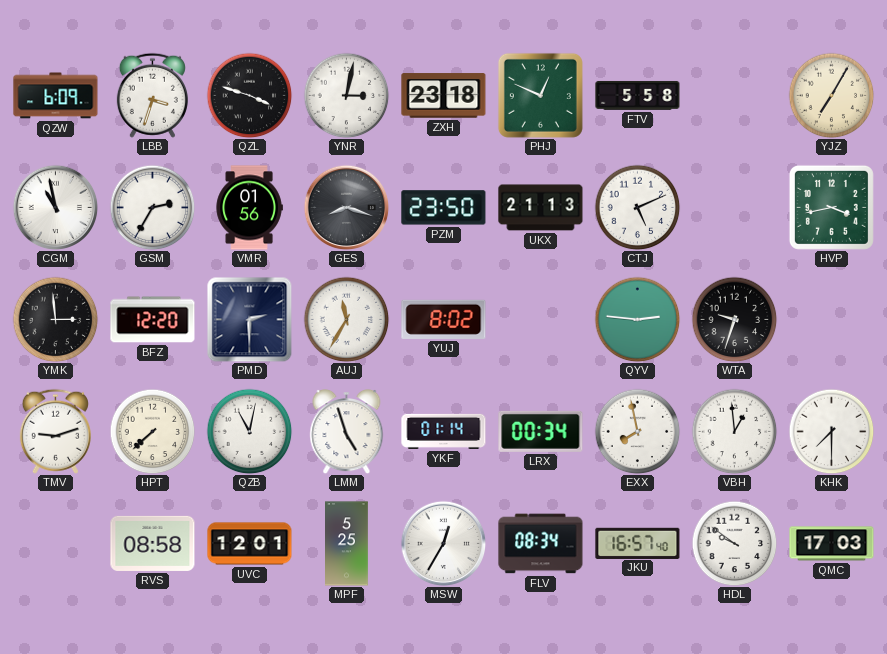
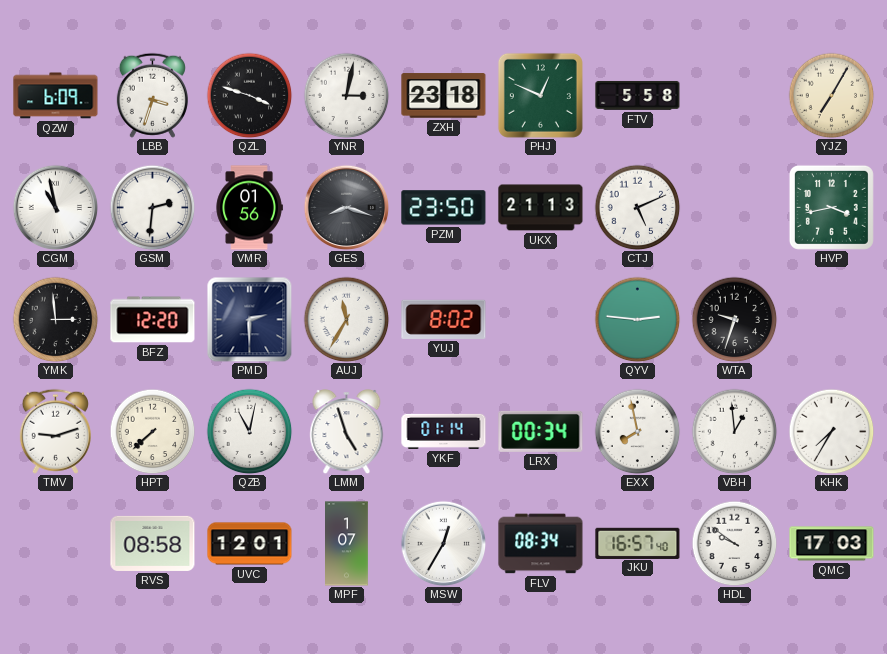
GSM: 2:35 -> 2:31 (152, 207)
KHK: 7:30 -> 7:35 (831, 431)
MPF: 5:25 -> 1:07 (347, 544)
